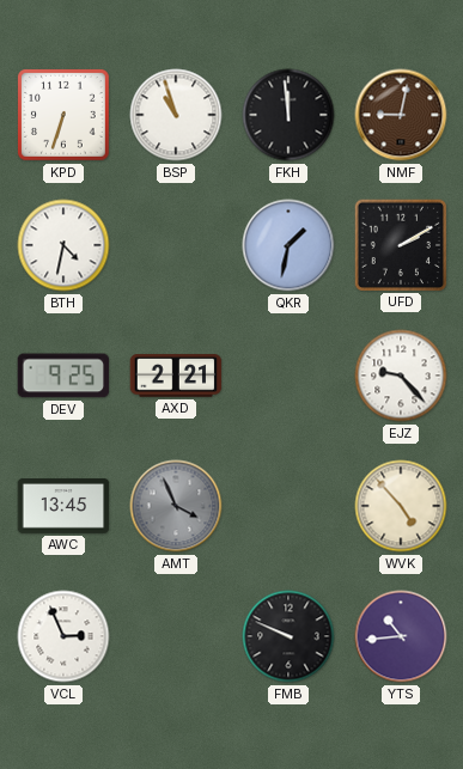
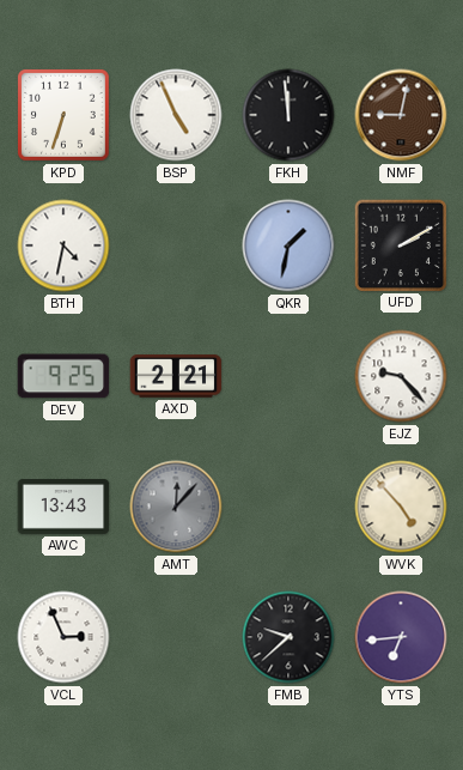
BSP: 10:57 -> 4:56 (176, 115)
AWC: 13:45 -> 13:43 (63, 508)
AMT: 3:56 -> 12:07 (176, 507)
FMB: 9:49 -> 9:38 (288, 637)
YTS: 10:44 -> 6:44 (401, 637)
